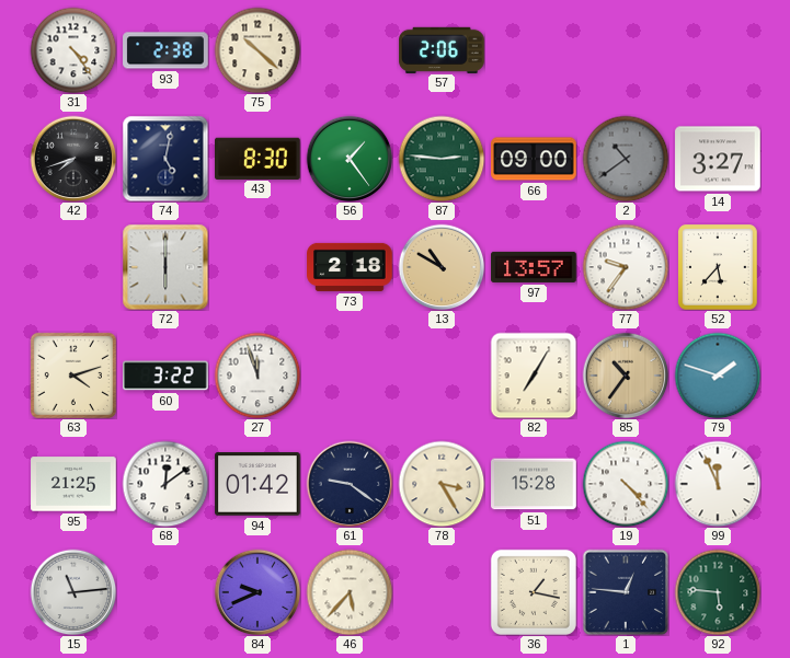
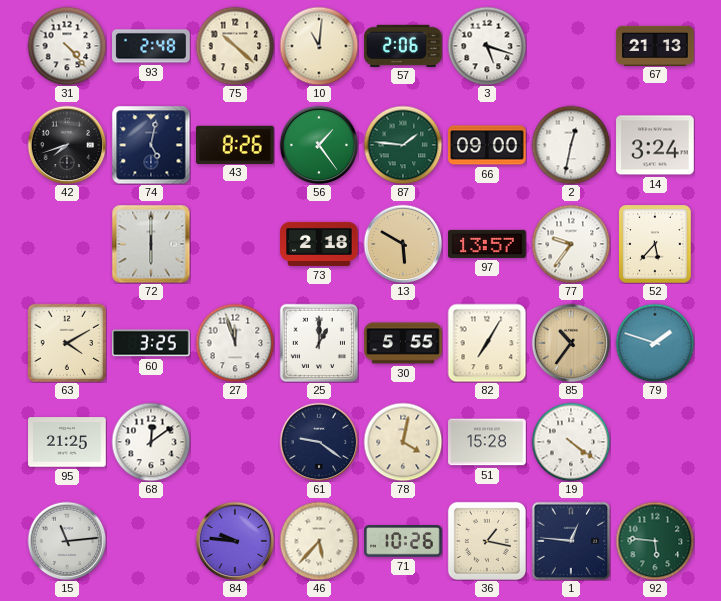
31: 4:24 -> 4:23 (67, 46)
93: 2:38 -> 2:48 (151, 46)
10: none -> 11:01 (319, 46)
3: none -> 5:18 (487, 46)
67: none -> 21:13 (655, 45)
43: 8:30 -> 8:26 (236, 144)
87: 2:46 -> 1:46 (403, 145)
2: 10:39 -> 12:32 (571, 145)
2 dial: grey -> white (571, 145)
14: 3:27 -> 3:24 (655, 145)
13: 10:50 -> 5:50 (403, 244)
63: 4:12 -> 4:10 (67, 343)
60: 3:22 -> 3:25 (151, 343)
25: none -> 1:00 (319, 343)
30: none -> 5:55 (403, 343)
94: 01:42 -> none (257, 484)
78: 3:25 -> 4:02 (403, 442)
19: 4:23 -> 4:21 (571, 442)
99: 11:56 -> none (718, 484)
84: 9:41 -> 9:46 (235, 541)
71: none -> 10:26 (403, 541)
